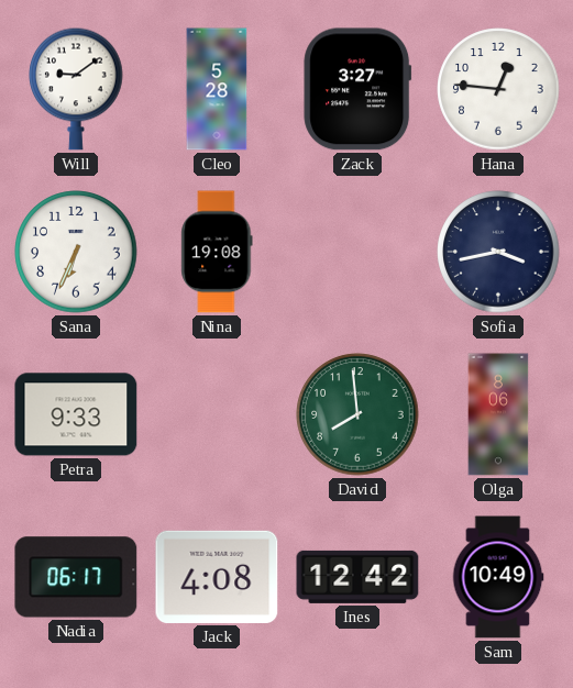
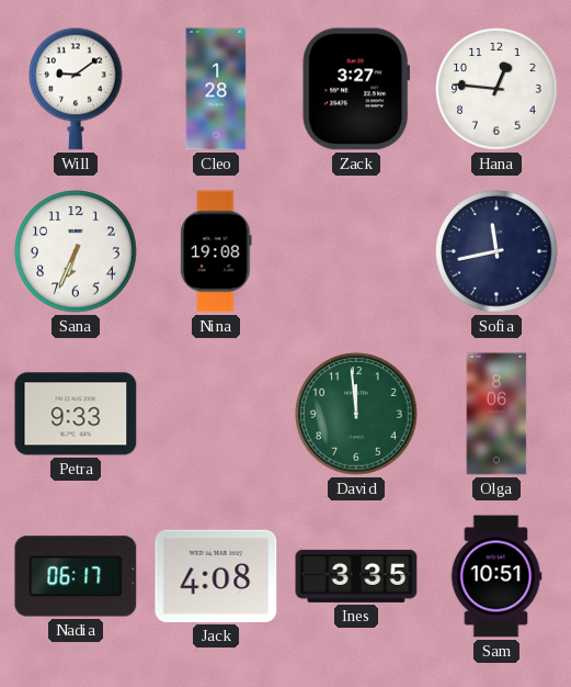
Cleo: 5:28 -> 1:28 (216, 89)
Sofia: 3:43 -> 11:43 (496, 251)
David: 7:59 -> 11:59 (356, 414)
Ines: 12:42 -> 3:35 (356, 576)
Sam: 10:49 -> 10:51 (496, 576)
